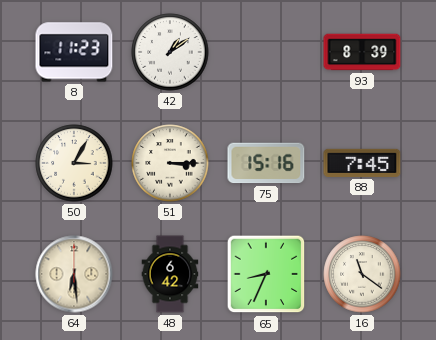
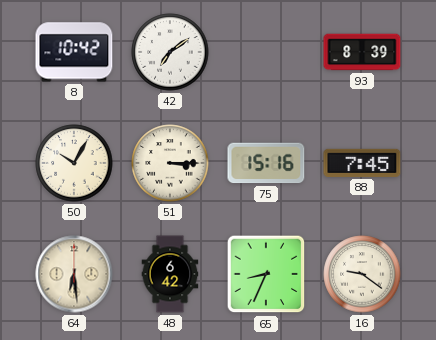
8: 11:23 -> 10:42 (74, 52)
42: 1:09 -> 7:09 (170, 52)
50: 3:05 -> 10:05 (74, 163)
16: 11:21 -> 9:21 (362, 274)
